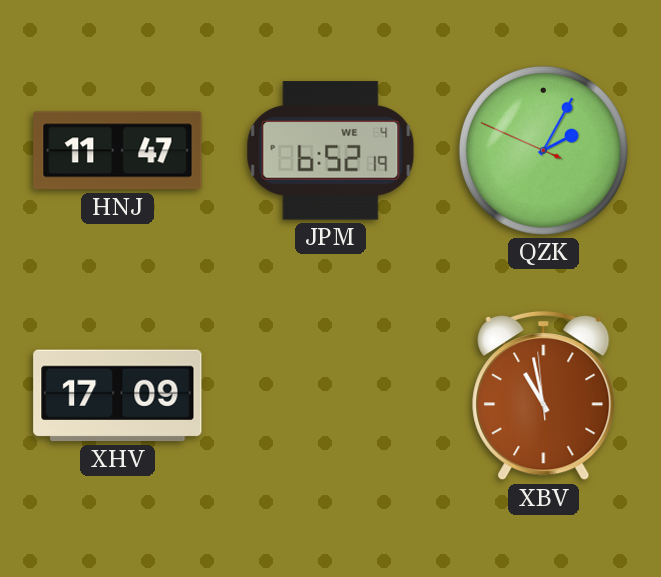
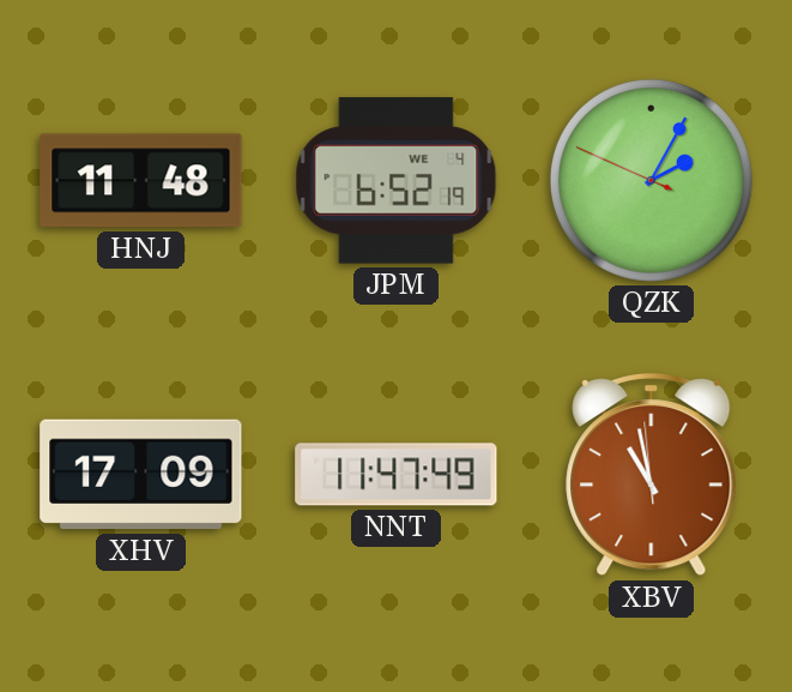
HNJ: 11:47 -> 11:48 (141, 181)
NNT: none -> 11:47 (397, 475)
